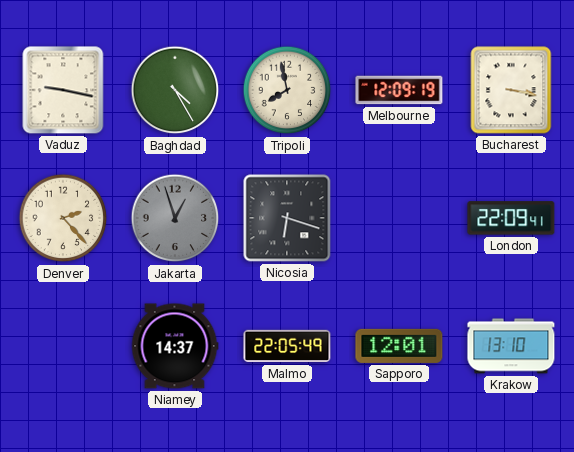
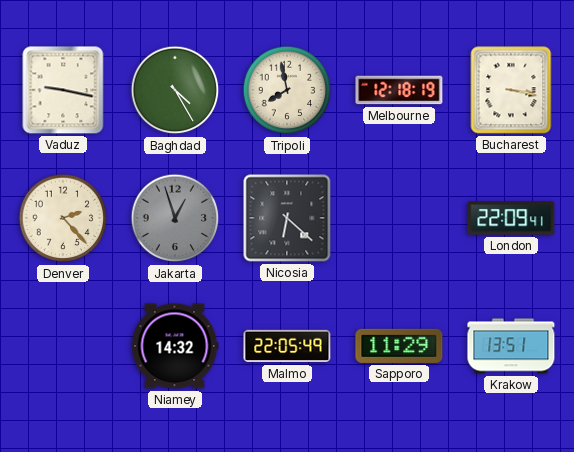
Melbourne: 12:09 -> 12:18 (399, 90)
Nicosia: 6:18 -> 6:22 (287, 218)
Niamey: 14:37 -> 14:32 (175, 346)
Sapporo: 12:01 -> 11:29 (399, 346)
Krakow: 13:10 -> 13:51 (511, 346)
